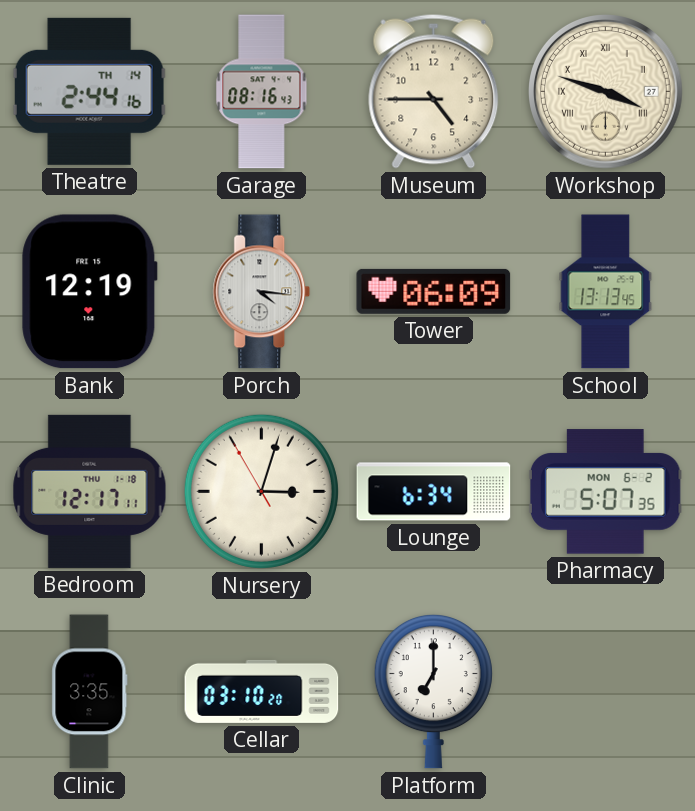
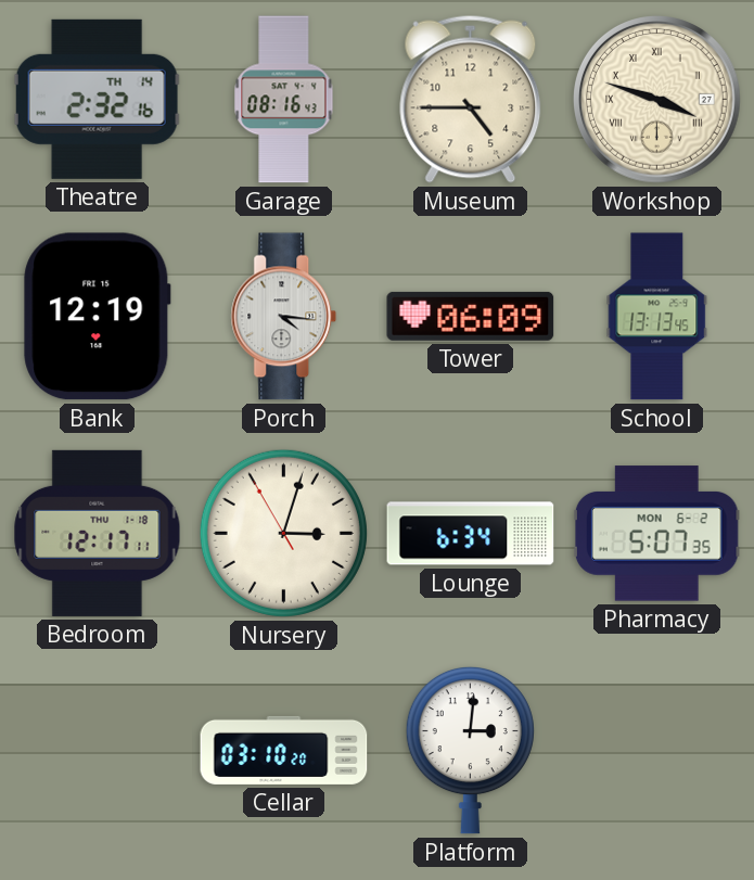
Theatre: 2:44 -> 2:32 (97, 99)
Clinic: 3:35 -> none (90, 692)
Platform: 7:00 -> 3:01 (470, 750)
